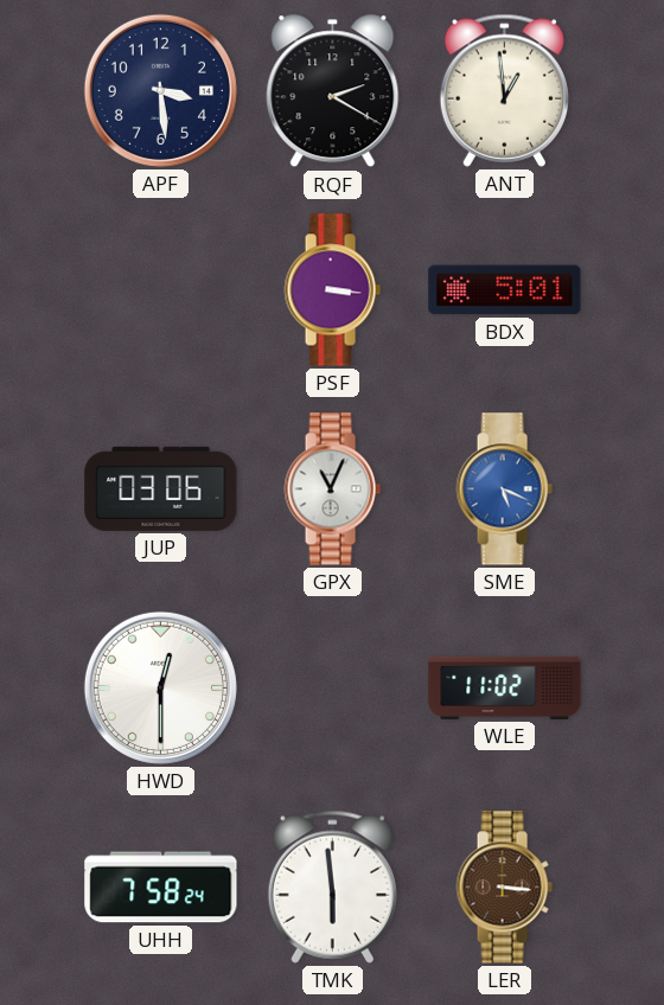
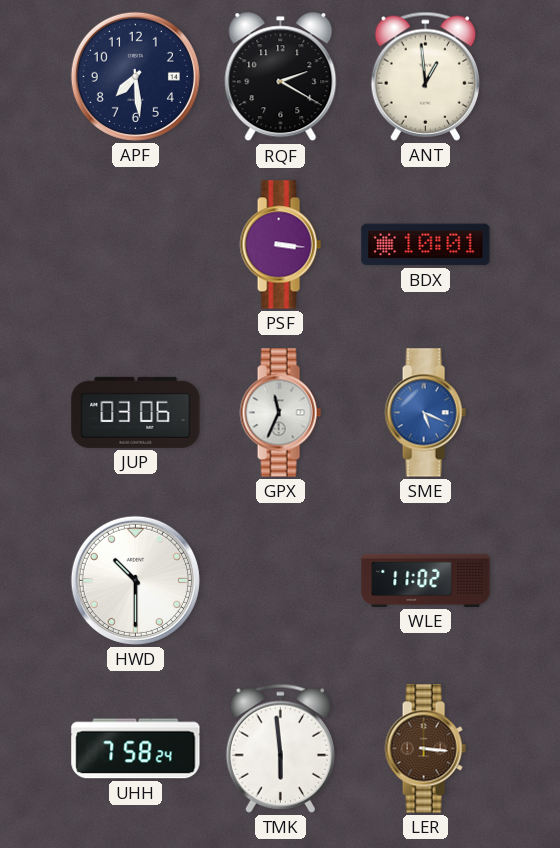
APF: 3:29 -> 7:29 (135, 76)
BDX: 5:01 -> 10:01 (426, 245)
GPX: 11:04 -> 11:34 (280, 413)
HWD: 12:30 -> 10:30 (135, 580)
